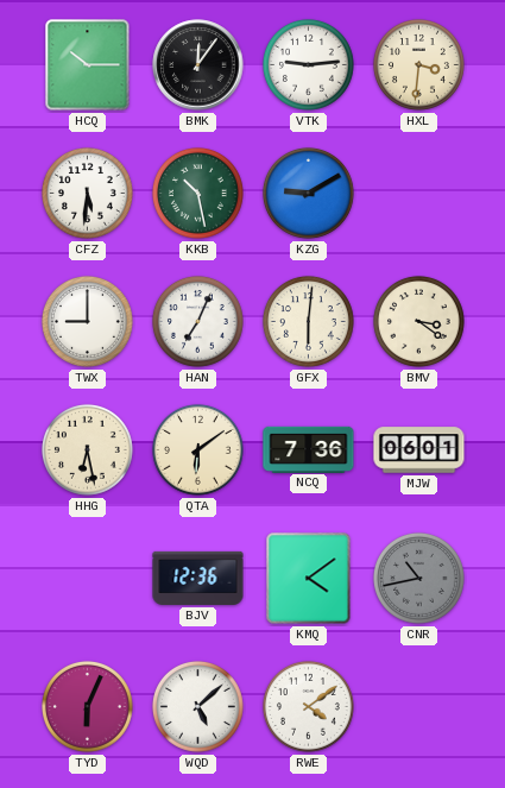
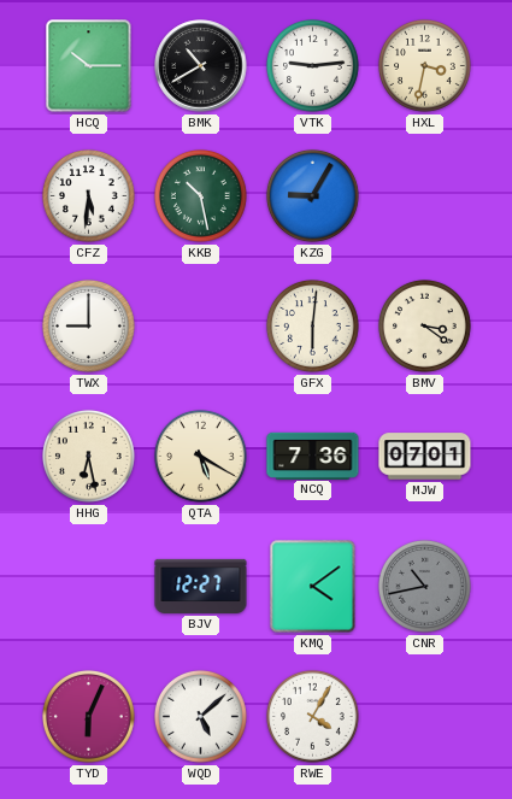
BMK: 12:06 -> 10:40 (201, 66)
HXL: 3:31 -> 3:32 (425, 66)
KZG: 9:10 -> 9:05 (313, 196)
HAN: 7:04 -> none (198, 322)
QTA: 6:09 -> 5:20 (201, 457)
MJW: 06:01 -> 07:01 (425, 457)
BJV: 12:36 -> 12:27 (201, 586)
RWE: 4:09 -> 4:05 (313, 717)
